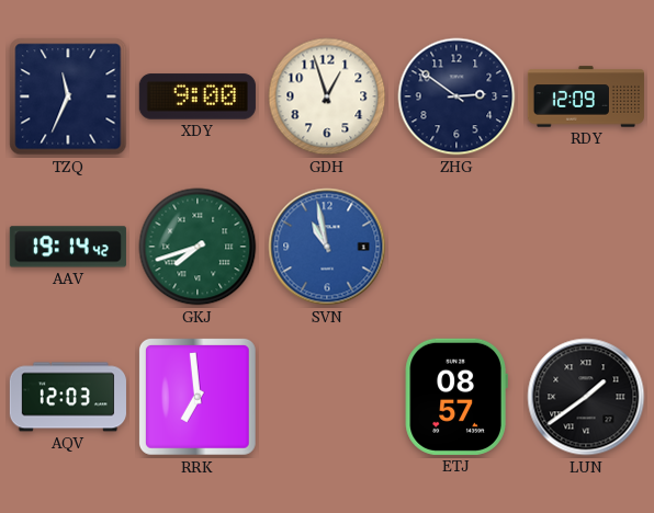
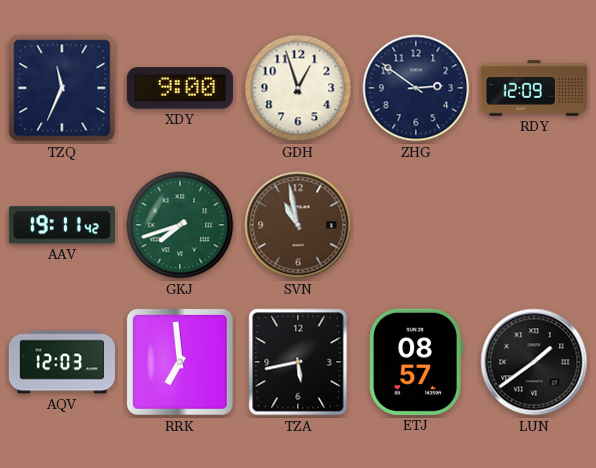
AAV: 19:14 -> 19:11 (62, 225)
SVN dial: blue -> brown (298, 225)
TZA: none -> 5:43 (298, 362)
